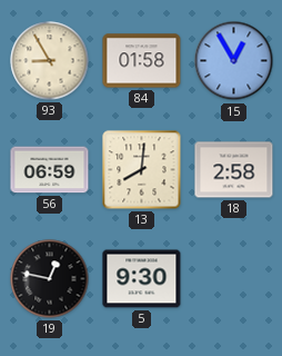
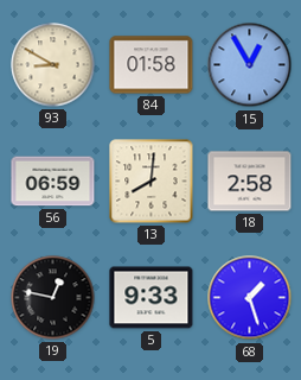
93: 8:55 -> 8:50 (53, 65)
5: 9:30 -> 9:33 (152, 298)
68: none -> 1:27 (250, 298)
